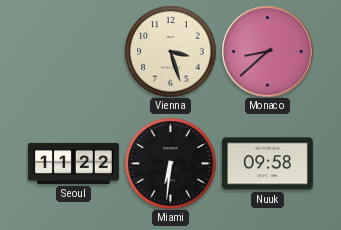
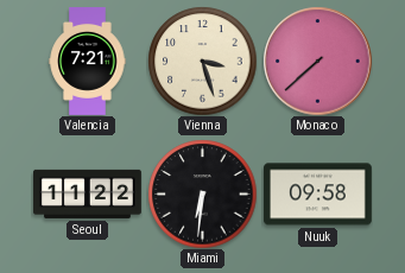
Valencia: none -> 7:21 (88, 62)
Monaco: 8:38 -> 7:38 (317, 61)
